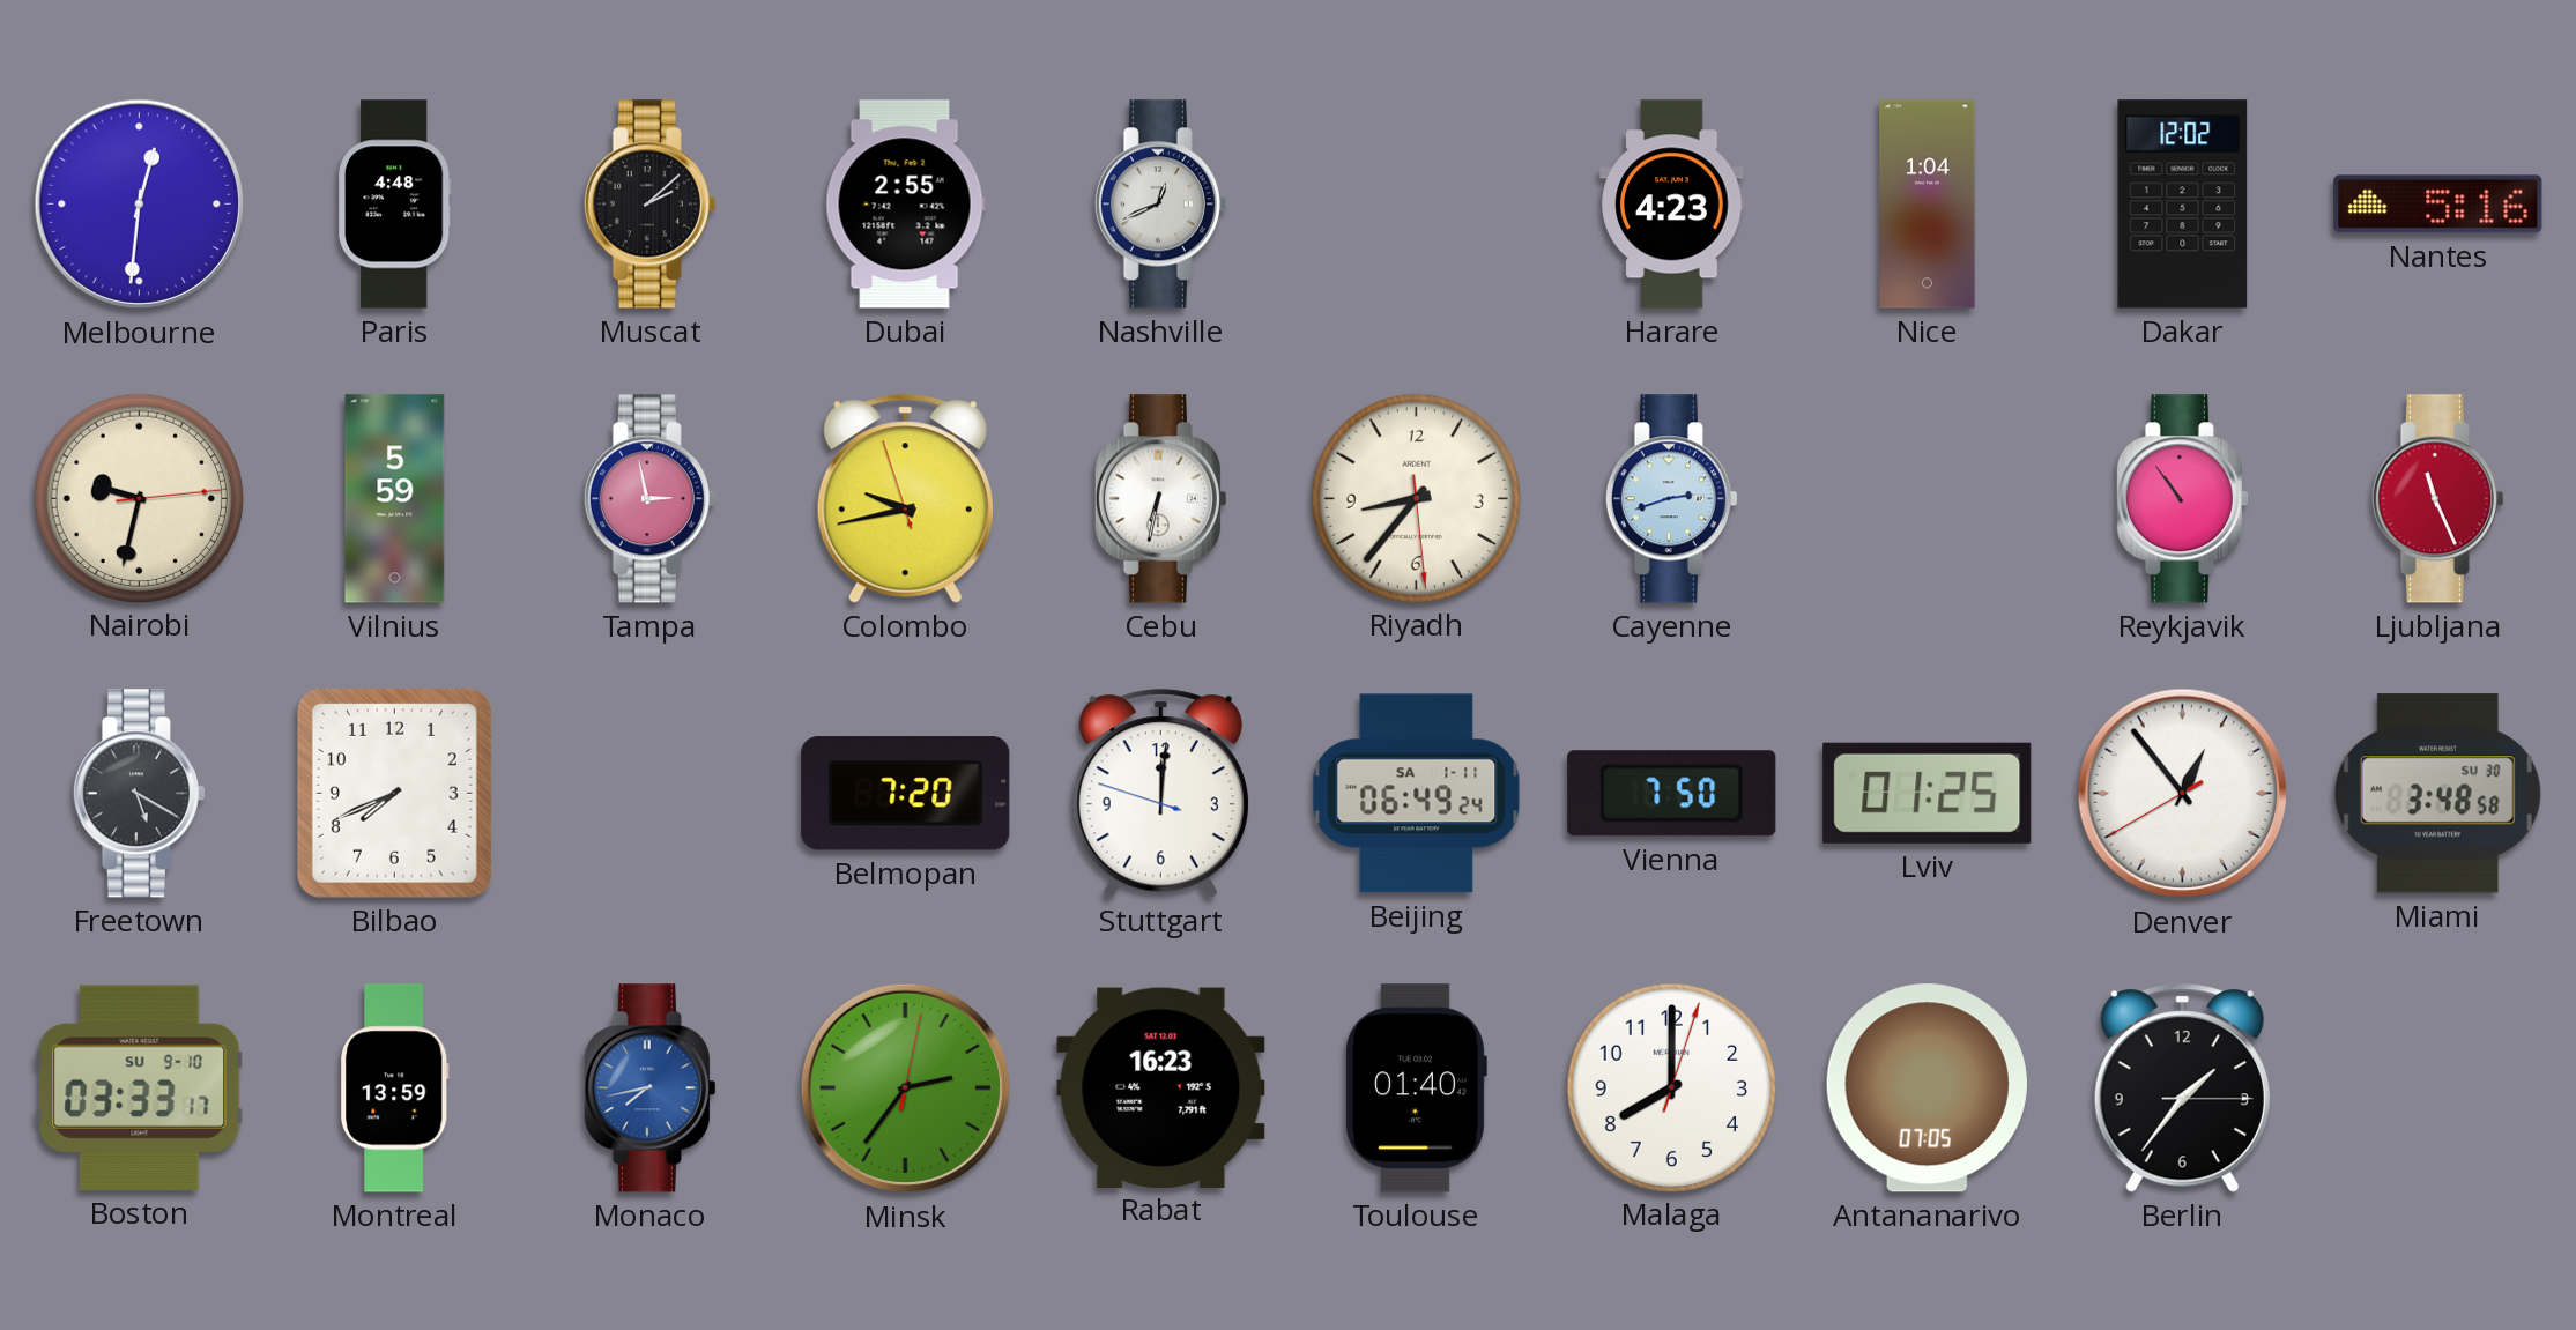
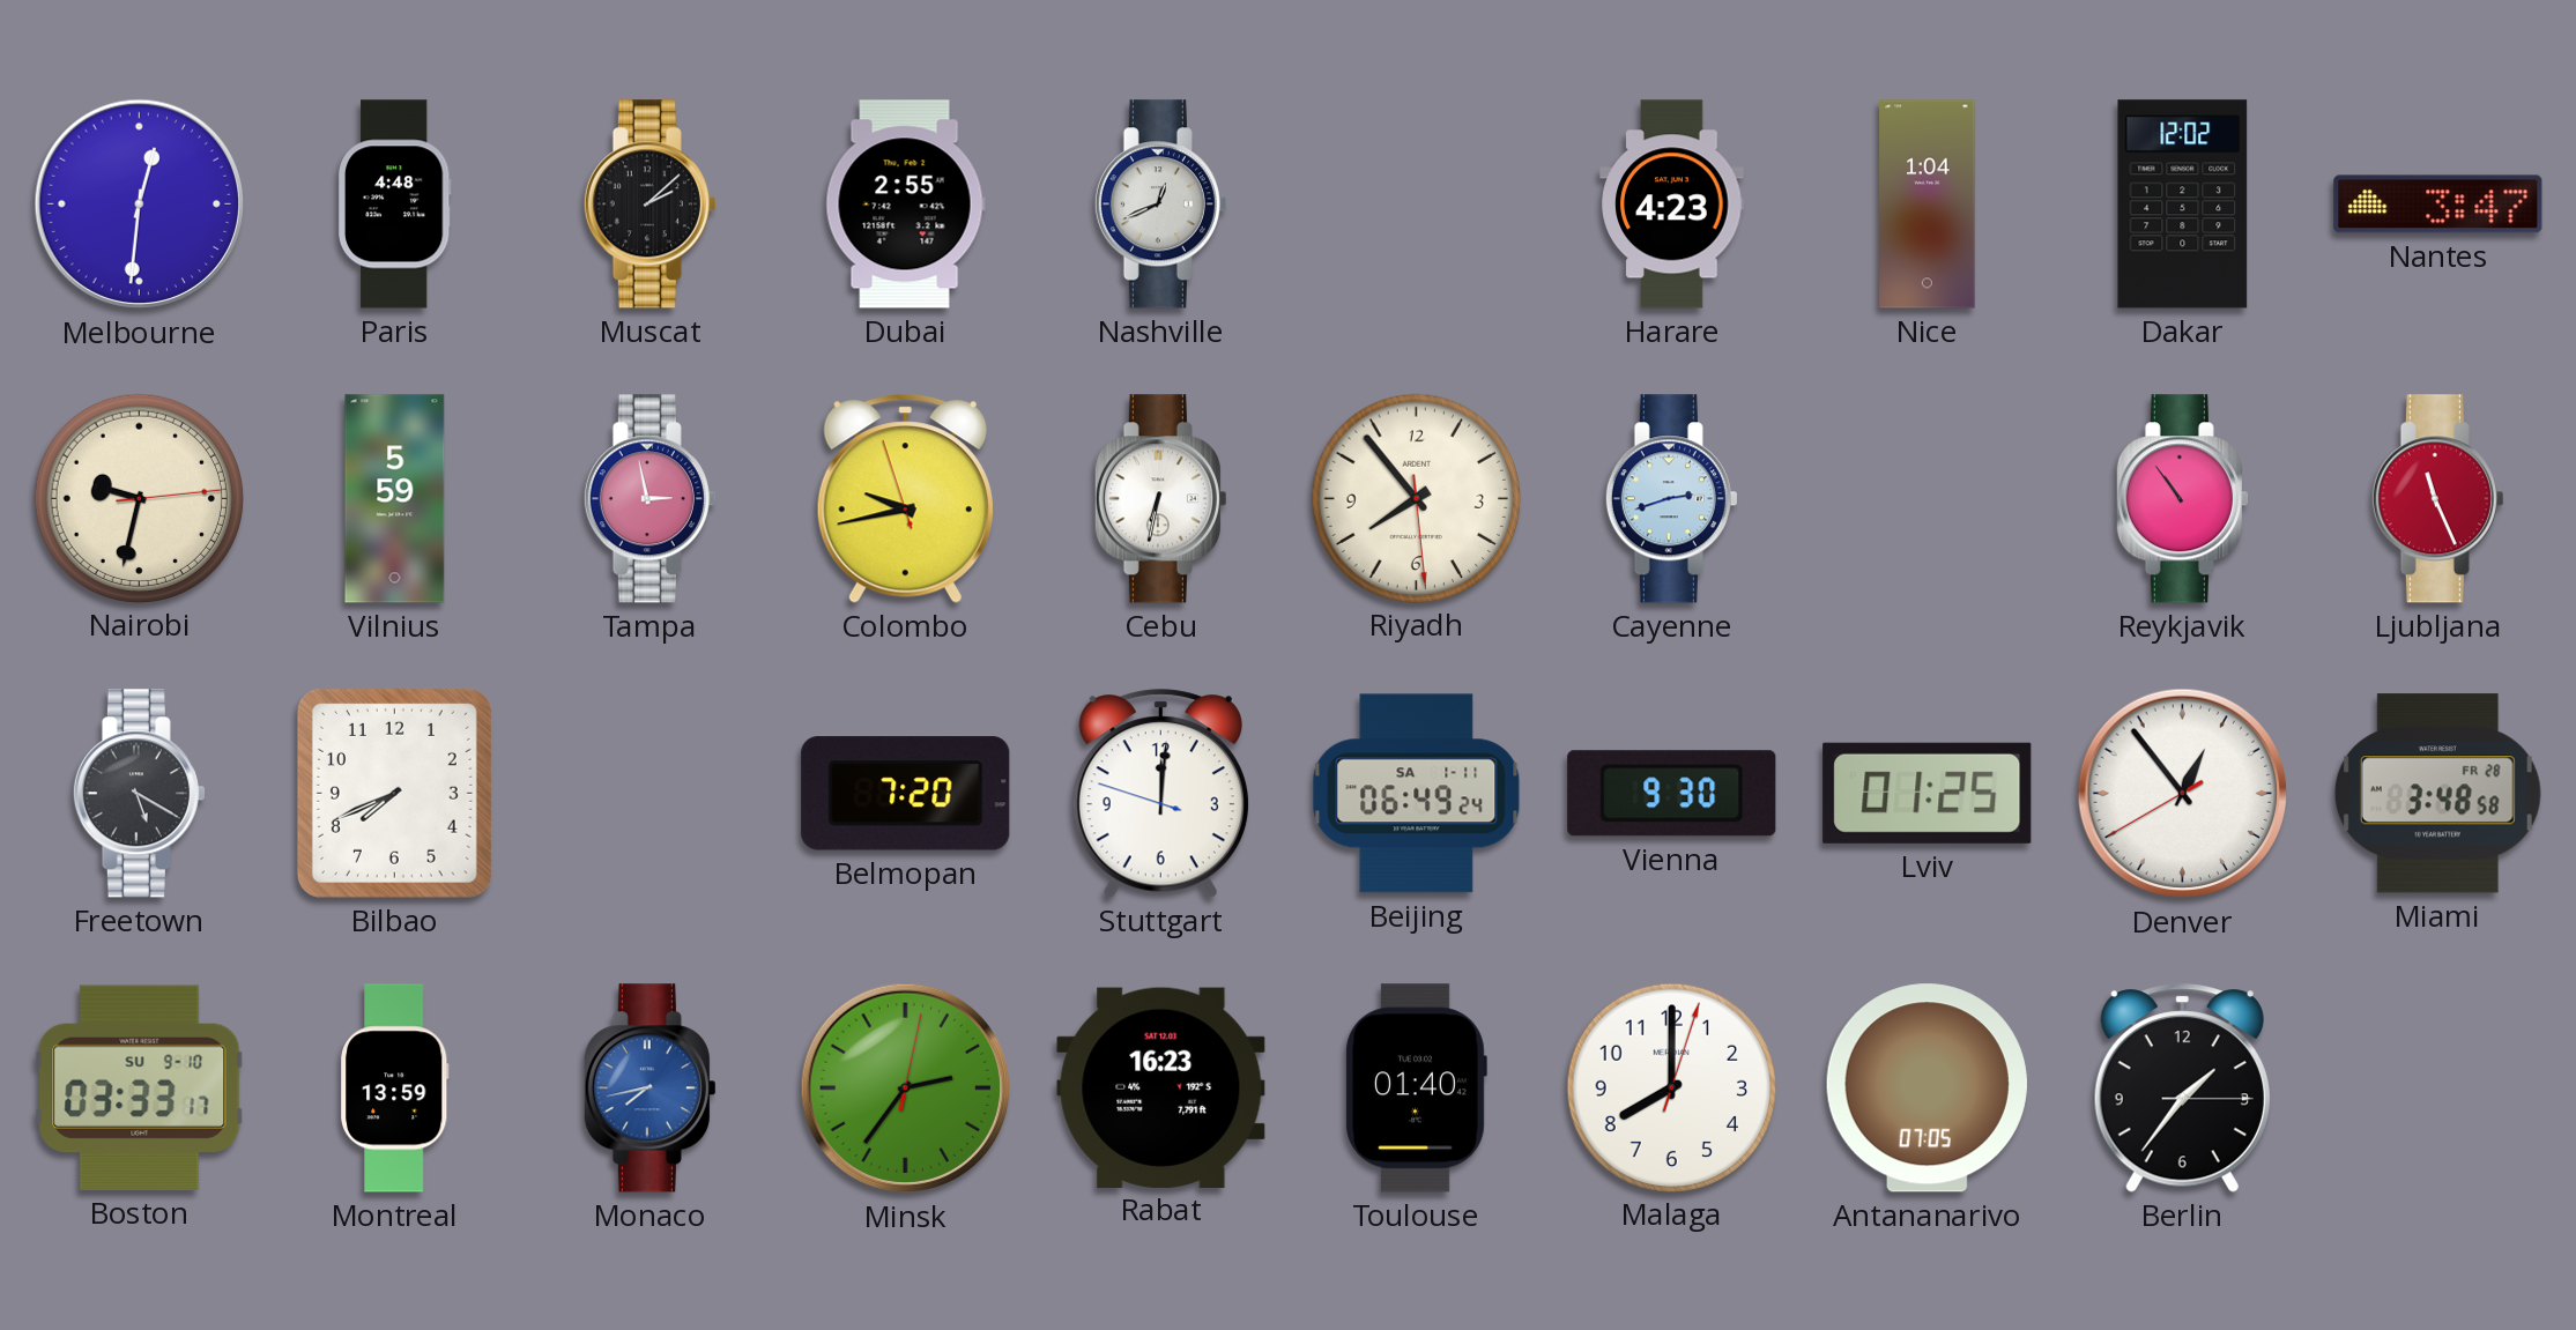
Nantes: 5:16 -> 3:47 (2438, 205)
Riyadh: 8:36 -> 7:53 (1416, 498)
Vienna: 7:50 -> 9:30 (1672, 794)
Miami date: SU 30 -> FR 28 (2437, 794)
